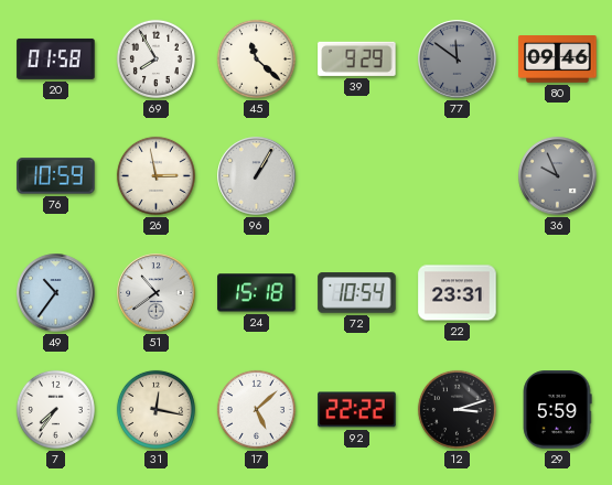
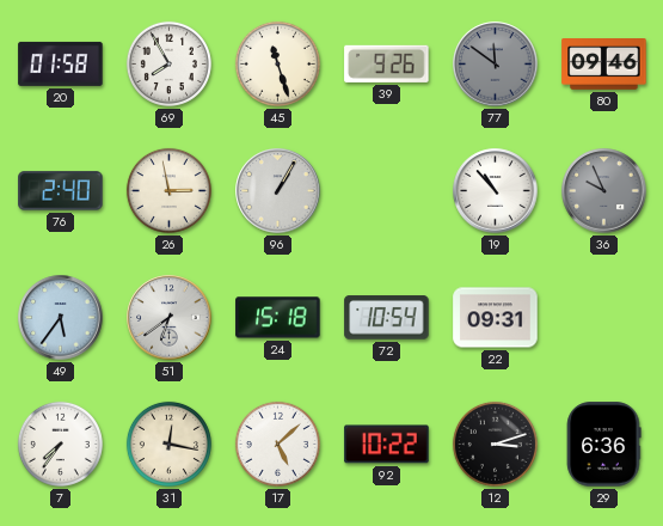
45: 11:22 -> 11:27 (277, 63)
39: 9:29 -> 9:26 (387, 63)
76: 10:59 -> 2:40 (61, 191)
19: none -> 10:53 (496, 191)
49: 10:36 -> 5:36 (61, 318)
51: 10:39 -> 6:39 (170, 318)
22: 23:31 -> 09:31 (496, 318)
92: 22:22 -> 10:22 (387, 445)
29: 5:59 -> 6:36 (603, 445)
